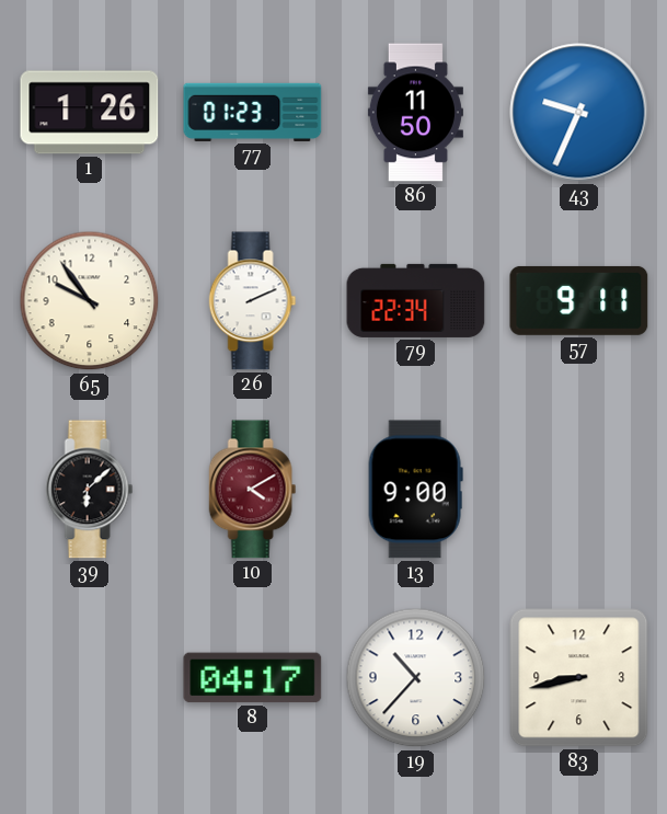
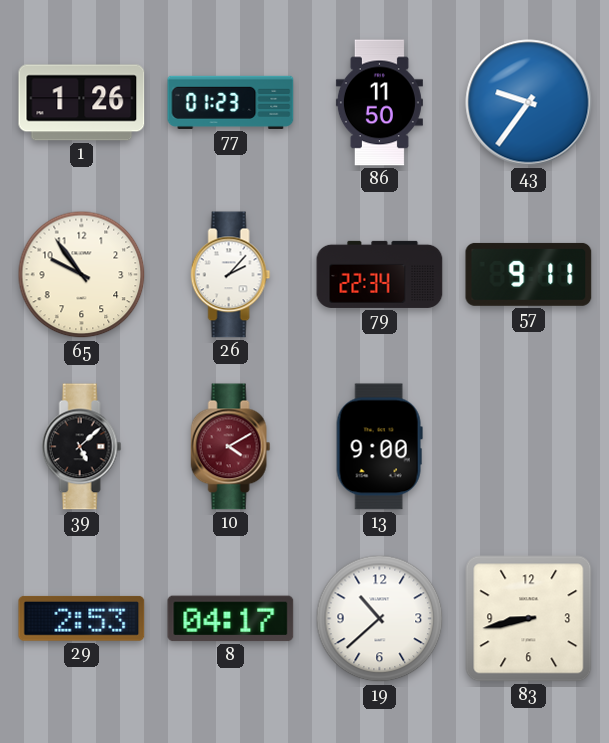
43: 9:34 -> 9:36 (529, 103)
26: 2:11 -> 2:07 (231, 275)
39: 6:08 -> 5:08 (82, 447)
29: none -> 2:53 (82, 618)
19: 10:37 -> 10:38 (380, 619)
